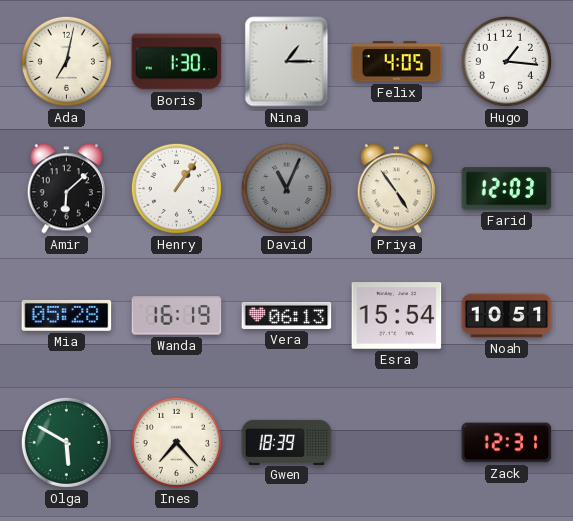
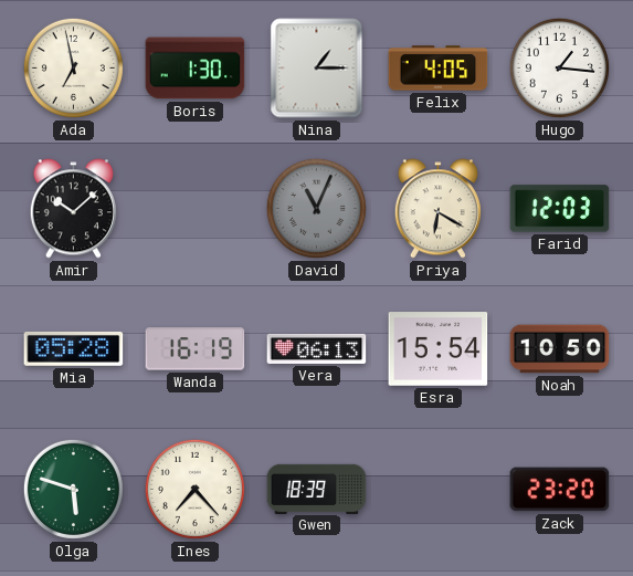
Ada: 7:02 -> 6:58 (73, 67)
Amir: 6:08 -> 10:08 (73, 209)
Henry: 1:06 -> none (176, 188)
Priya: 4:54 -> 6:20 (437, 209)
Noah: 10:51 -> 10:50 (560, 349)
Olga: 5:50 -> 5:48 (73, 489)
Zack: 12:31 -> 23:20 (560, 490)
